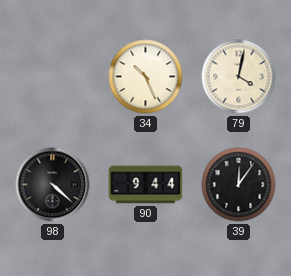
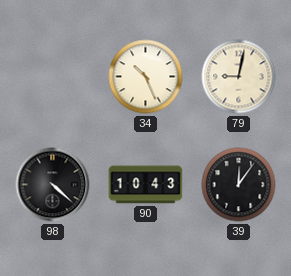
79: 4:02 -> 9:02 (239, 77)
90: 9:44 -> 10:43 (146, 185)
